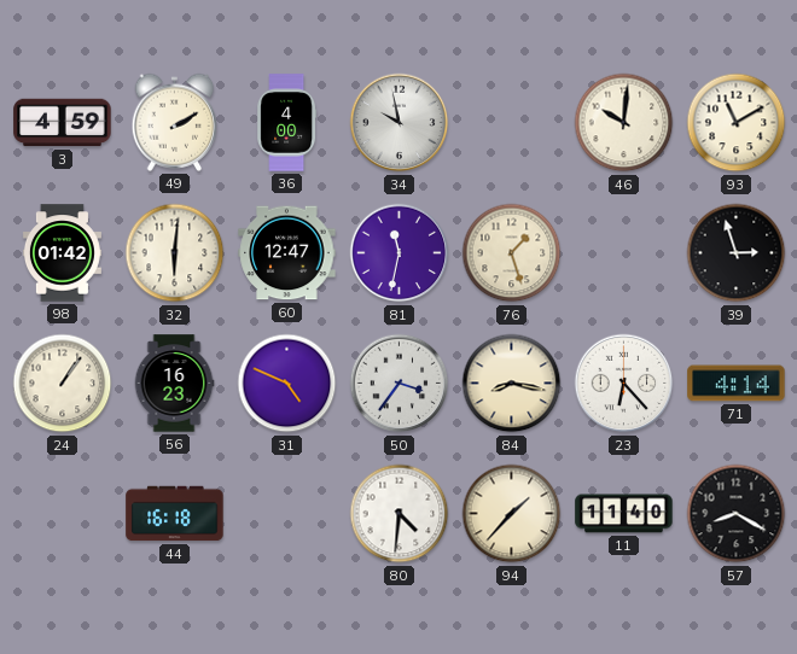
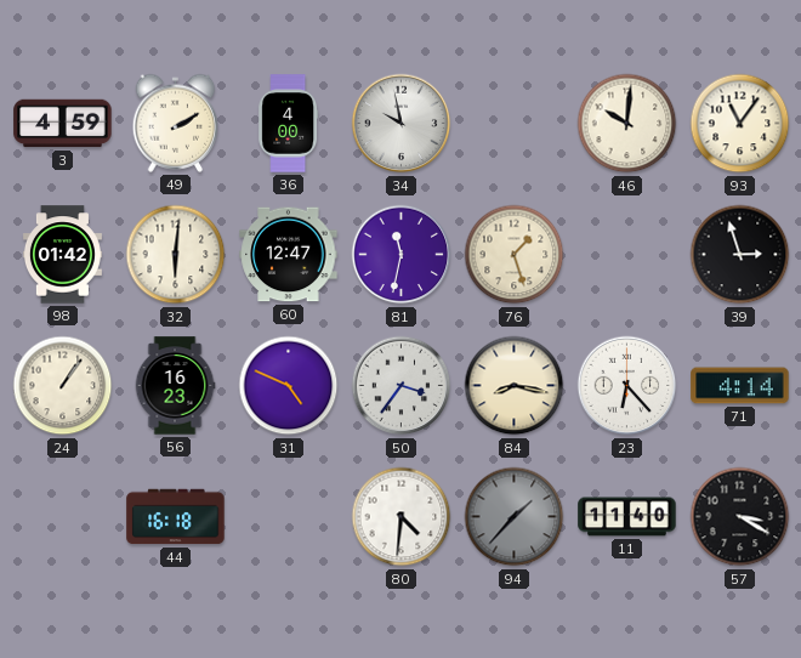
93: 11:10 -> 11:06 (740, 124)
94 dial: cream -> grey (515, 517)
57: 8:20 -> 3:20 (740, 517)
